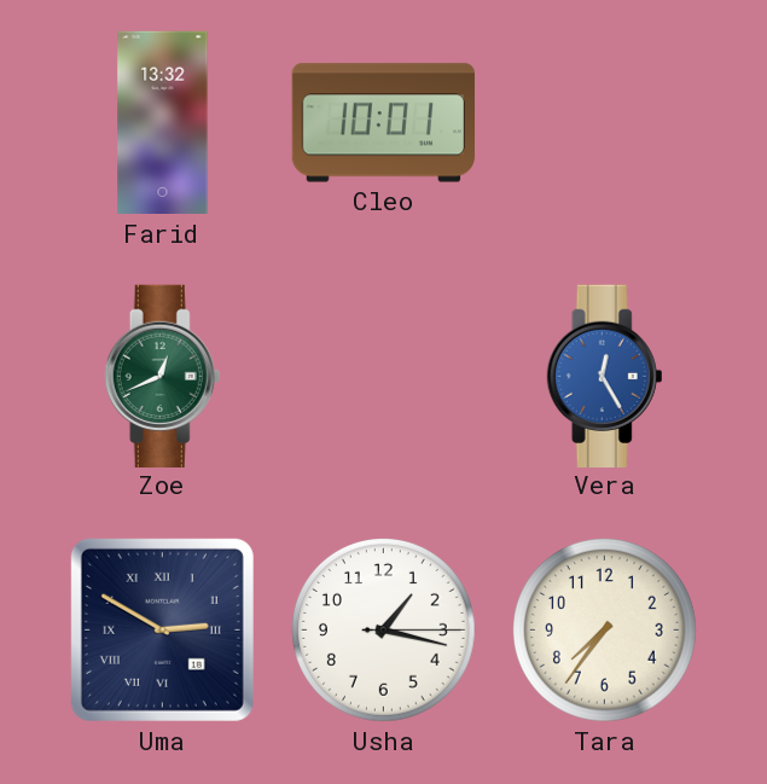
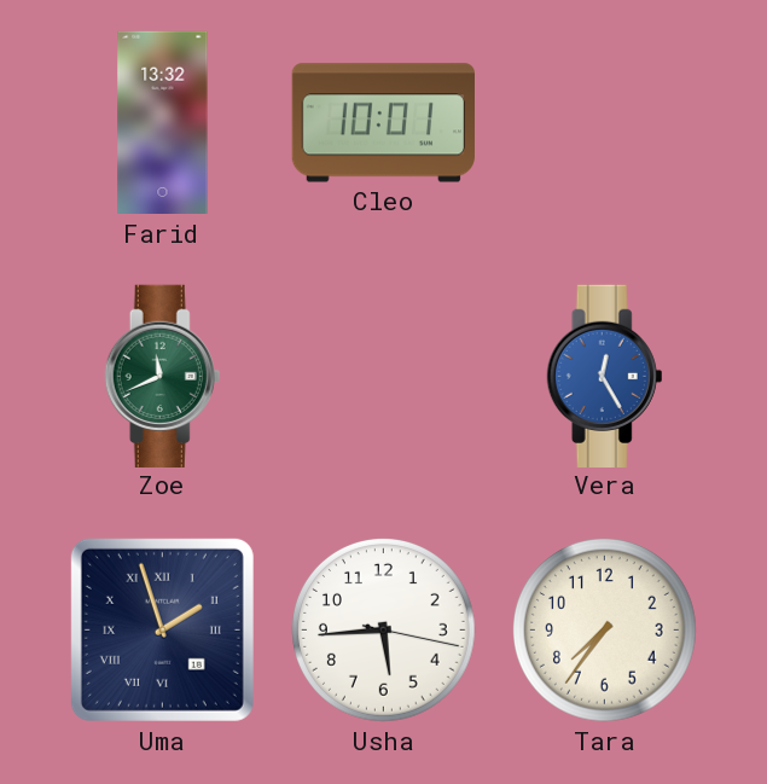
Zoe: 12:41 -> 11:41 (163, 376)
Uma: 2:50 -> 1:57 (162, 629)
Usha: 1:17 -> 5:44 (384, 631)
